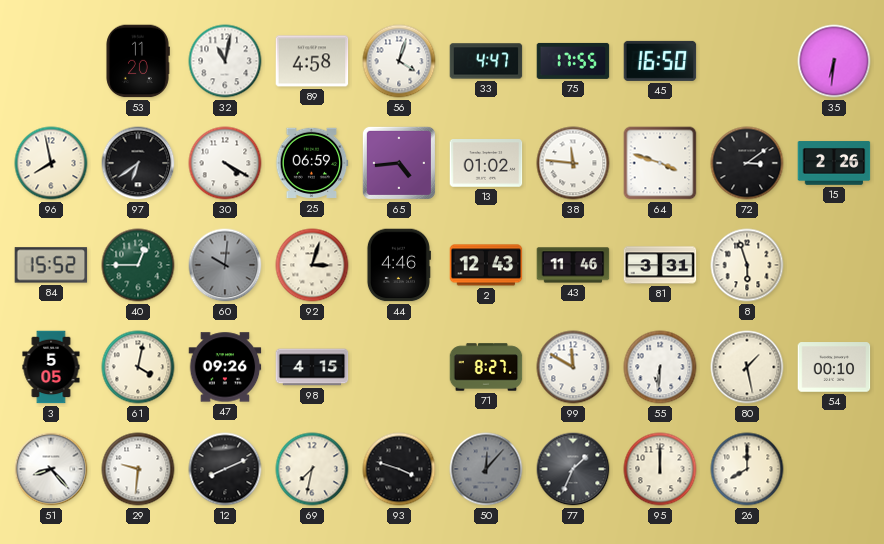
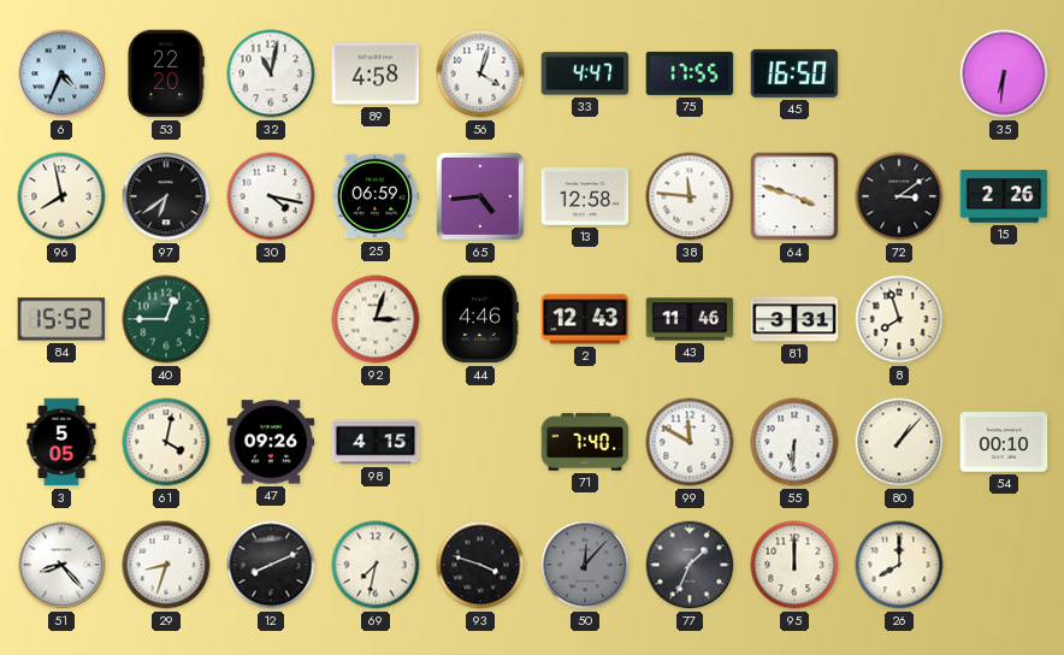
6: none -> 4:34 (61, 73)
53: 11:20 -> 22:20 (166, 73)
30: 4:20 -> 4:17 (271, 196)
13: 01:02 -> 12:58 (585, 196)
60: 10:01 -> none (225, 265)
8: 5:57 -> 7:57 (899, 319)
71: 8:27 -> 7:40 (585, 442)
80: 1:28 -> 1:07 (899, 442)
29: 9:31 -> 8:33 (166, 565)
